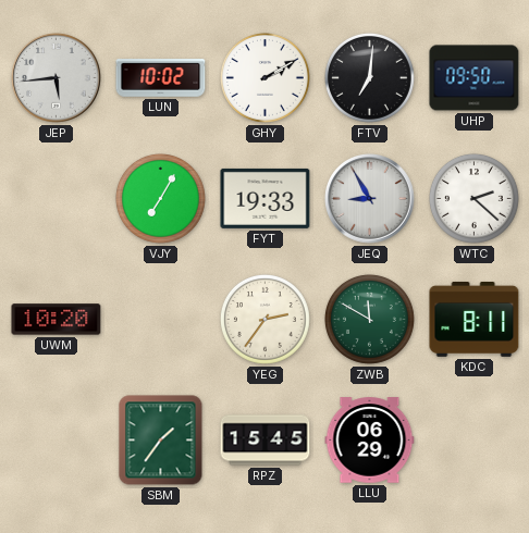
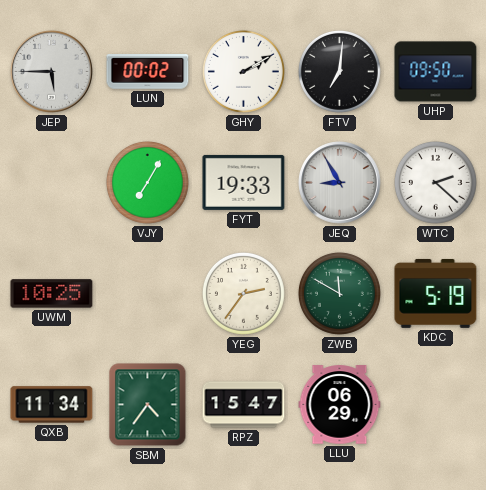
JEP: 5:44 -> 5:45 (52, 72)
LUN: 10:02 -> 00:02 (148, 72)
UWM: 10:20 -> 10:25 (52, 294)
KDC: 8:11 -> 5:19 (436, 293)
QXB: none -> 11:34 (52, 405)
SBM: 1:36 -> 4:36 (148, 405)
RPZ: 15:45 -> 15:47 (244, 405)
